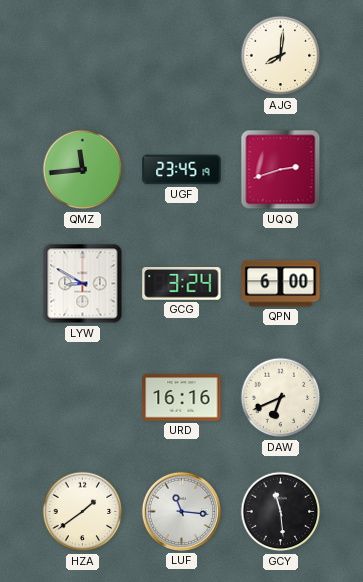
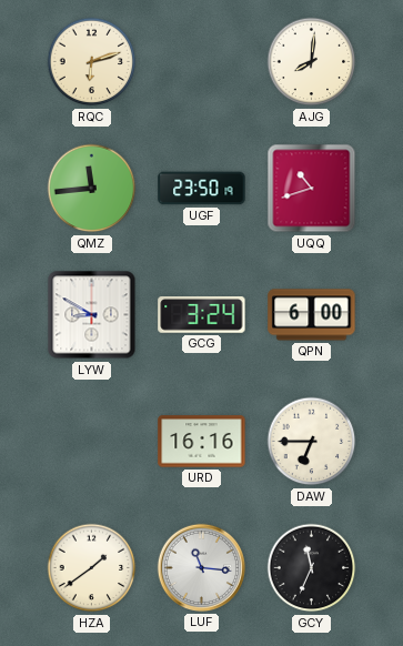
RQC: none -> 6:12 (92, 62)
UGF: 23:45 -> 23:50 (202, 189)
UQQ: 2:42 -> 10:42 (312, 189)
DAW: 6:41 -> 6:45 (312, 442)
GCY: 11:29 -> 11:34 (312, 568)
